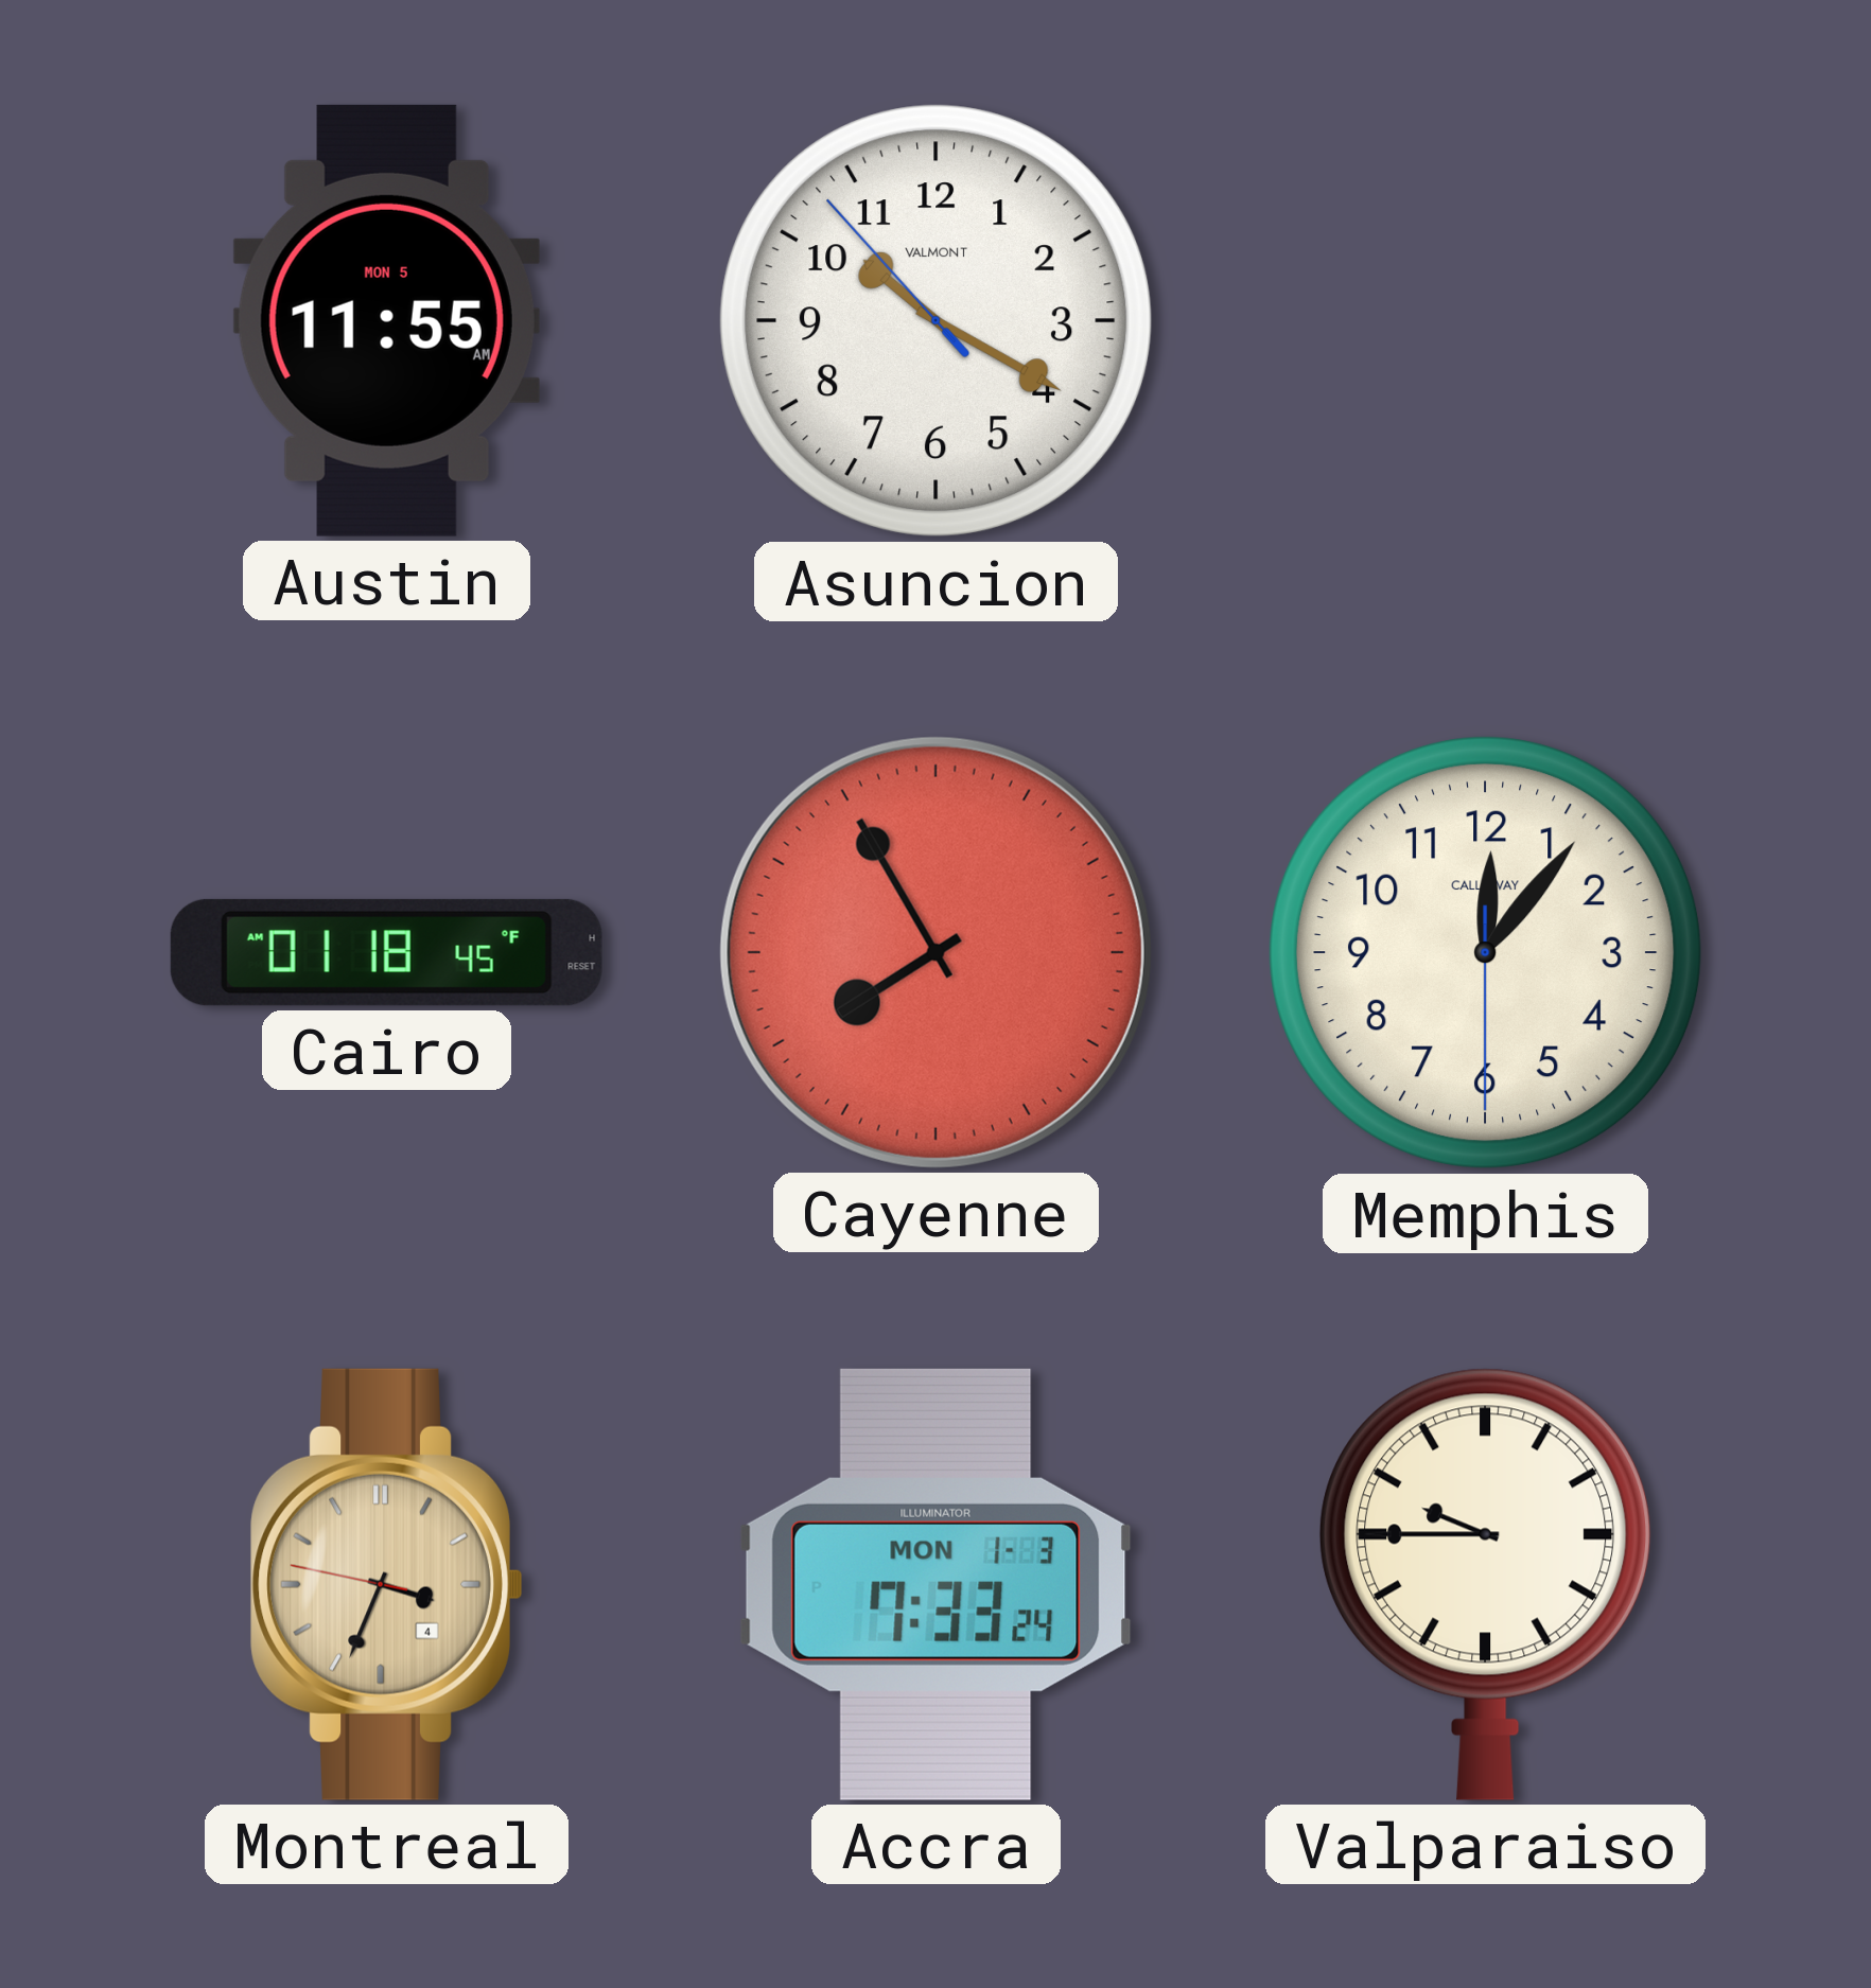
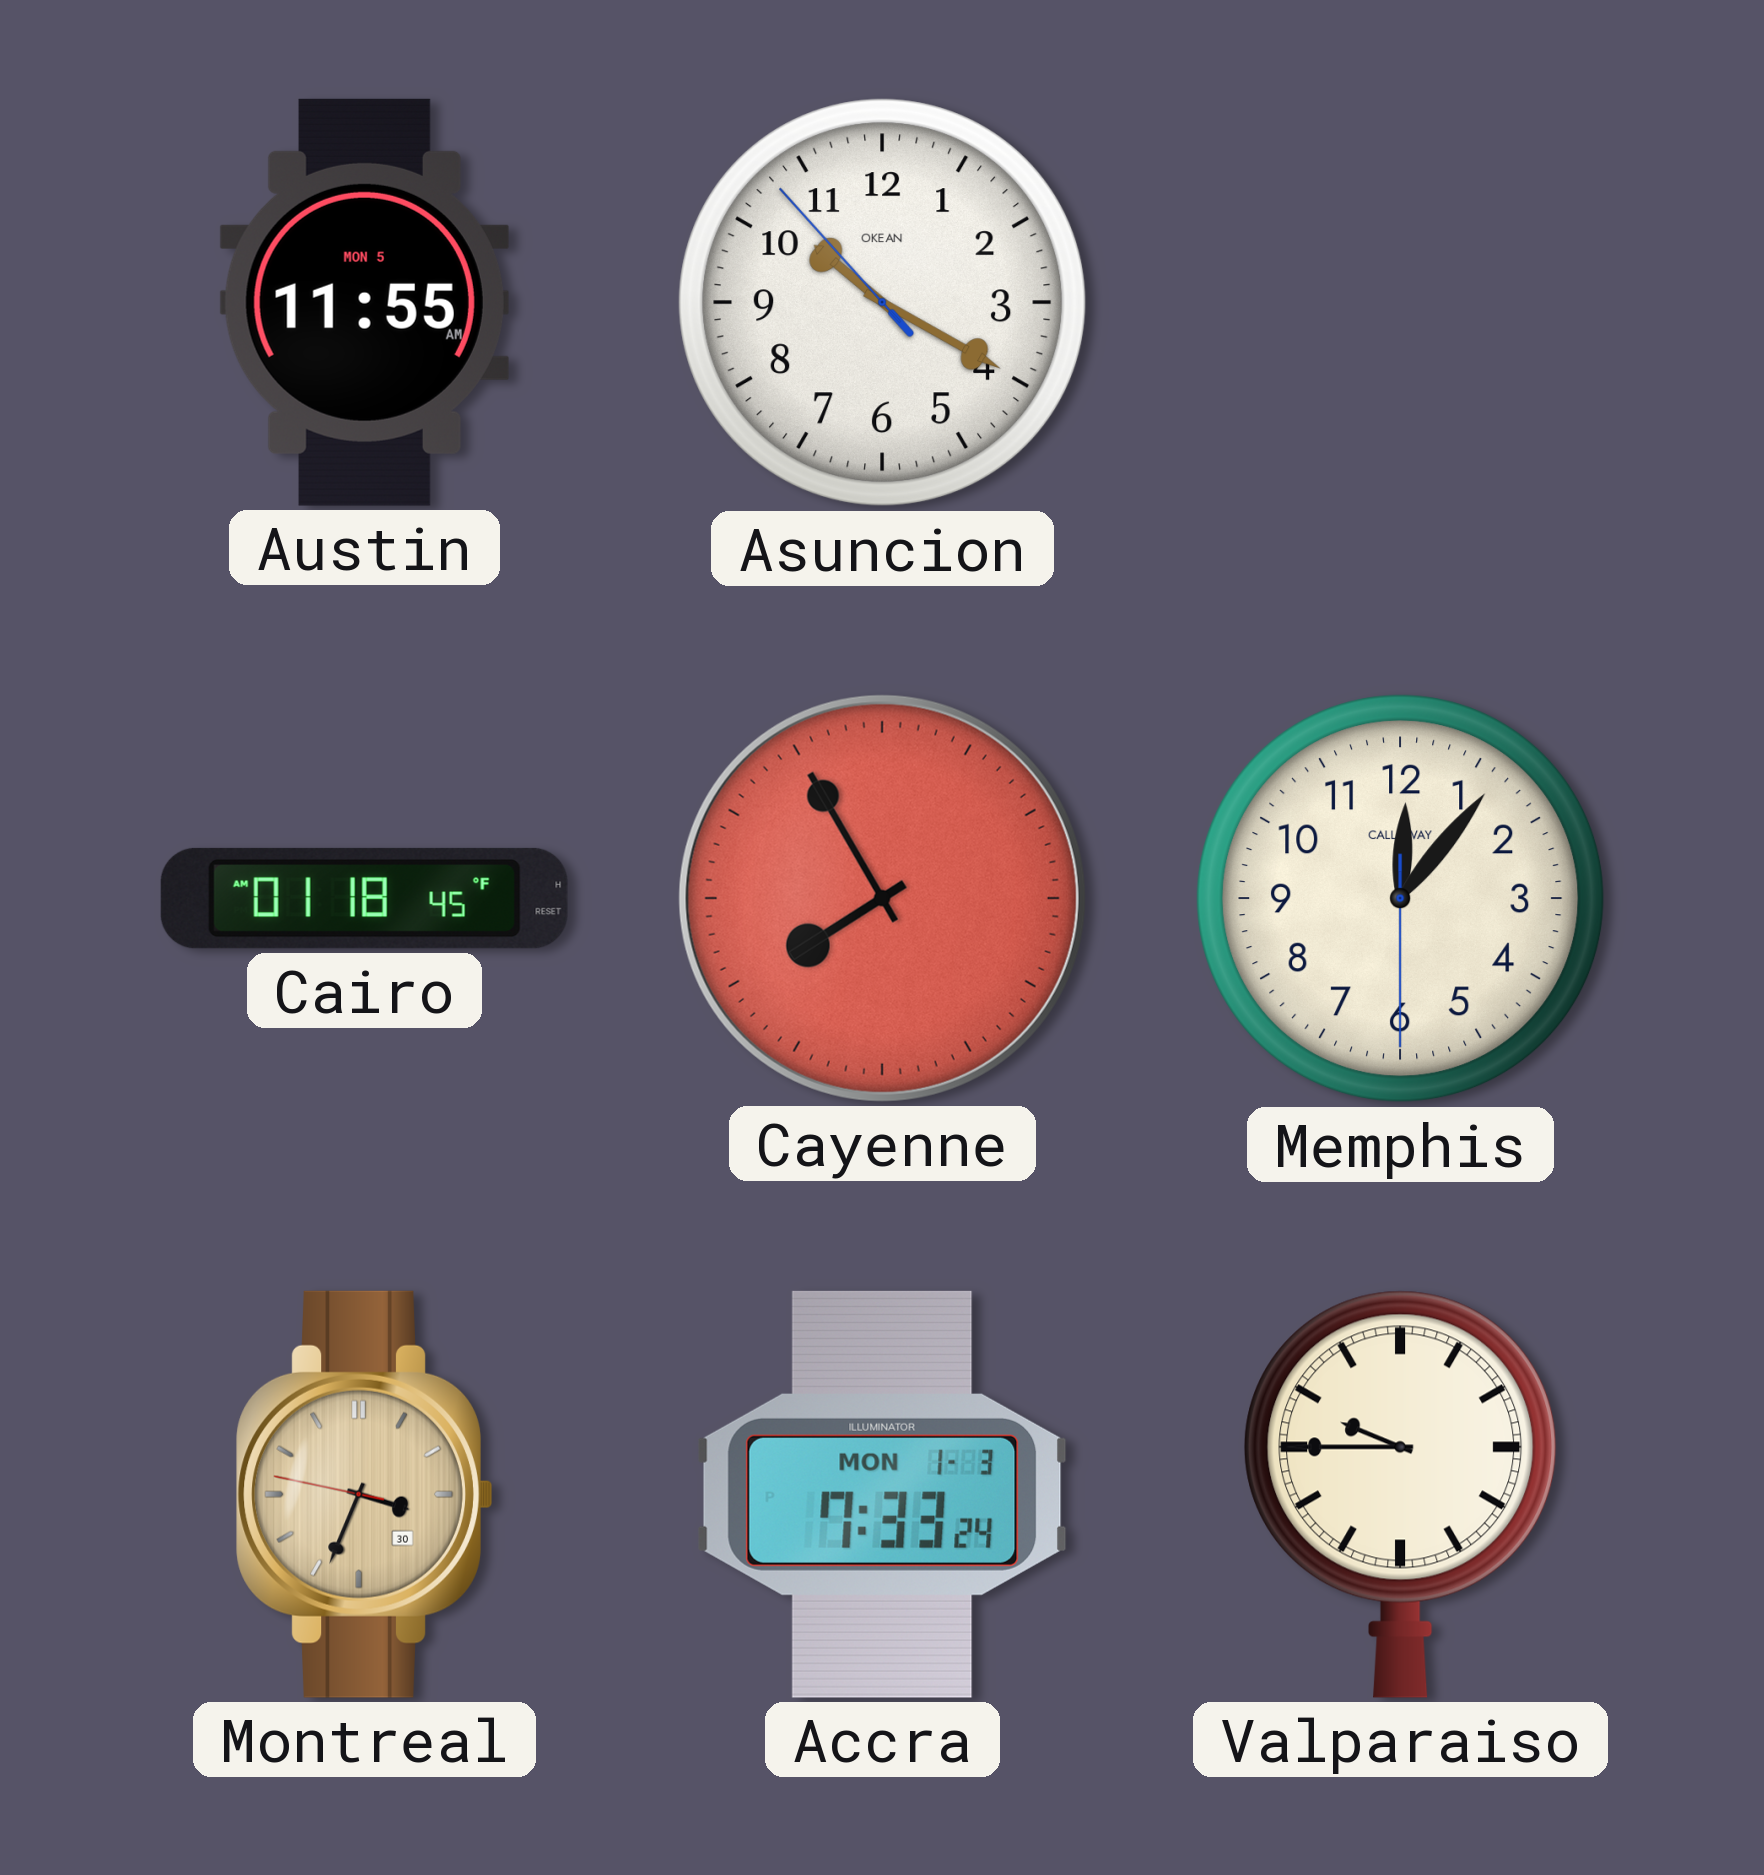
Asuncion brand: VALMONT -> OKEAN (883, 303)
Montreal date: 4 -> 30 (365, 1494)
